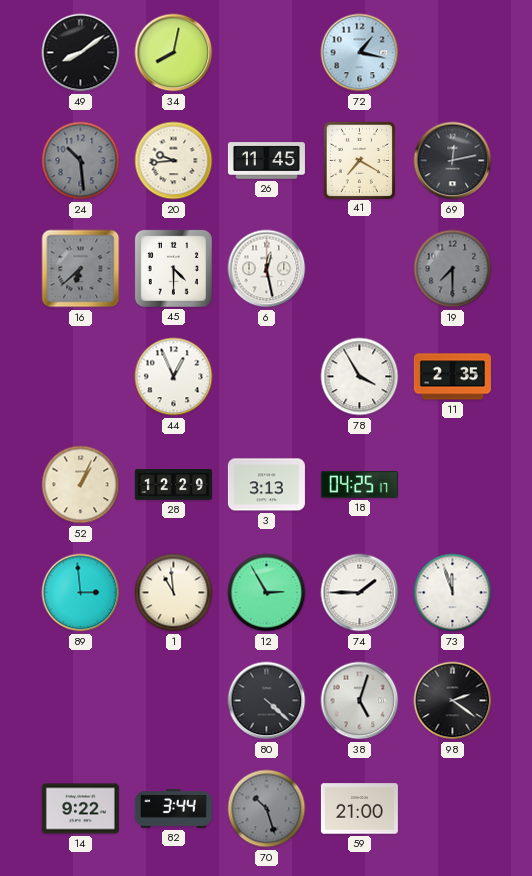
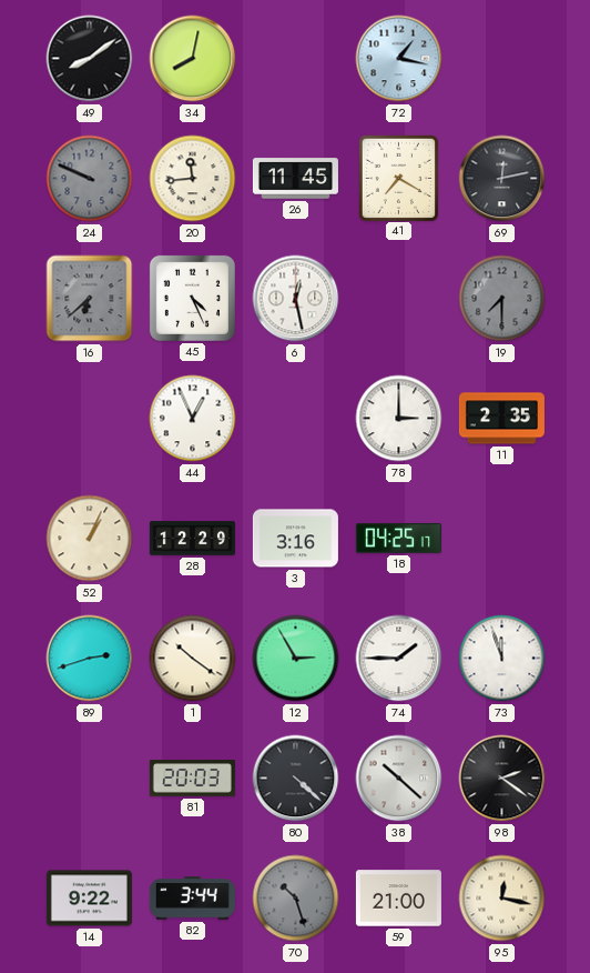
24: 10:29 -> 9:49 (90, 179)
20: 9:44 -> 11:44 (193, 179)
45: 4:30 -> 4:26 (192, 298)
78: 3:55 -> 3:00 (399, 419)
3: 3:13 -> 3:16 (295, 539)
89: 2:59 -> 2:42 (90, 659)
1: 10:59 -> 10:21 (193, 659)
81: none -> 20:03 (192, 779)
38: 5:03 -> 10:22 (399, 779)
95: none -> 12:17 (502, 899)
